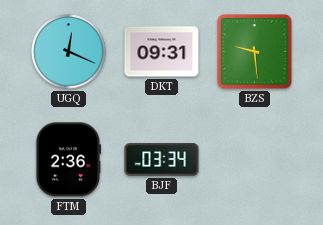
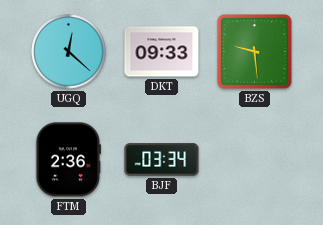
UGQ: 12:19 -> 12:22 (69, 52)
DKT: 09:31 -> 09:33 (162, 52)
